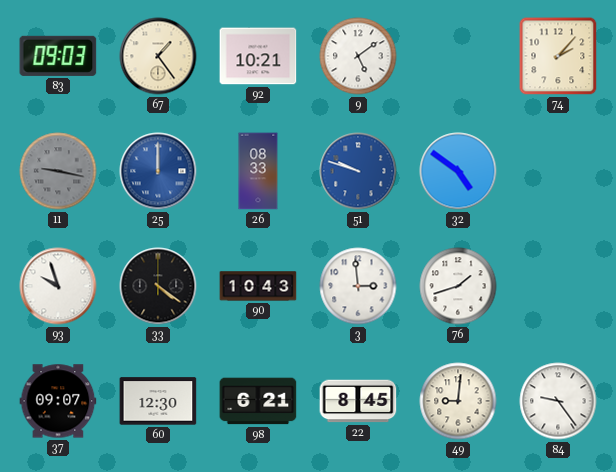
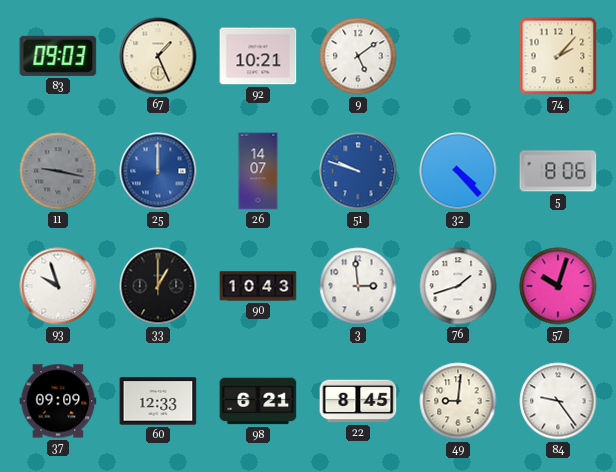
67: 1:24 -> 1:26 (158, 56)
26: 08:33 -> 14:07 (258, 171)
32: 4:51 -> 4:23 (458, 171)
5: none -> 8:06 (558, 171)
33: 4:21 -> 1:00 (158, 286)
57: none -> 10:03 (558, 286)
37: 09:07 -> 09:09 (58, 401)
60: 12:30 -> 12:33 (158, 401)
